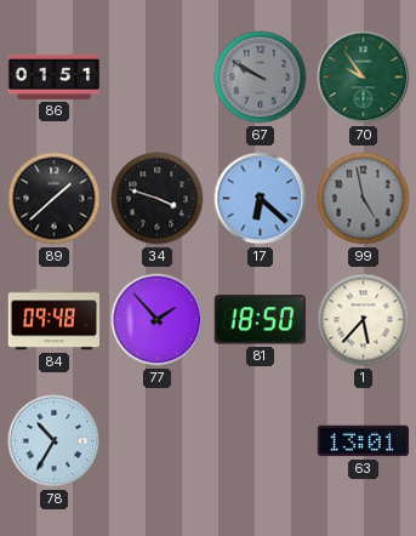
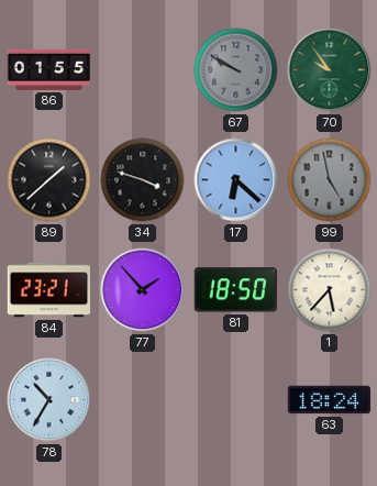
86: 01:51 -> 01:55 (49, 69)
84: 09:48 -> 23:21 (48, 290)
63: 13:01 -> 18:24 (330, 400)
